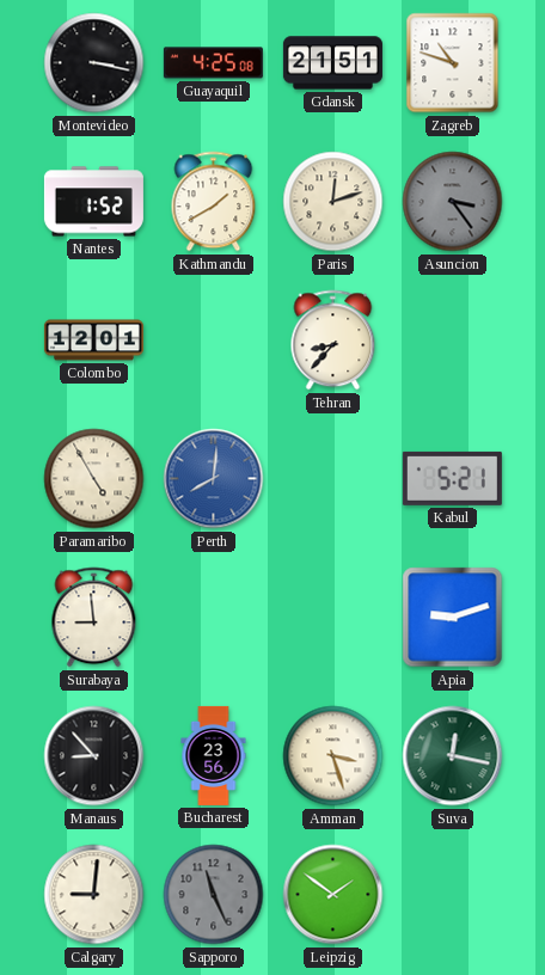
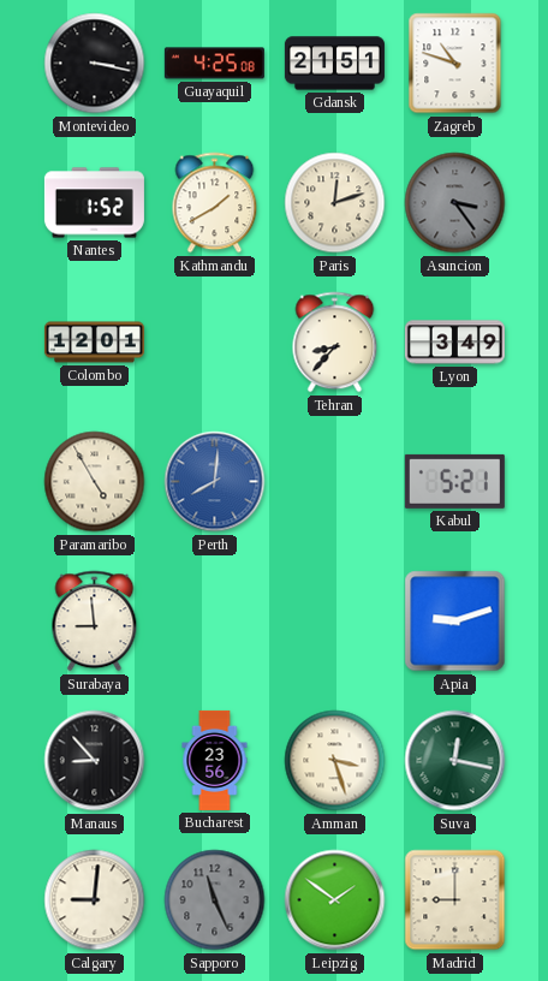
Lyon: none -> 3:49 (454, 343)
Madrid: none -> 9:00 (455, 900)
